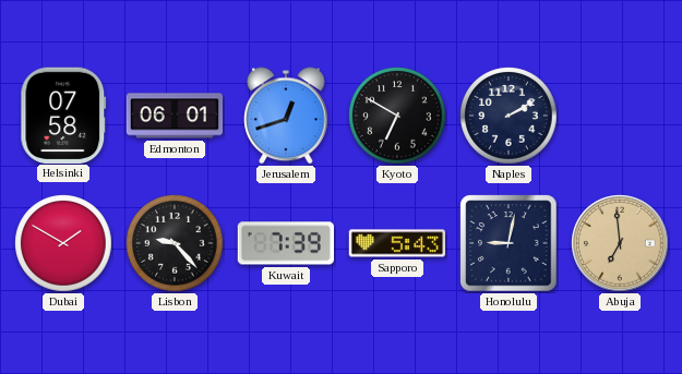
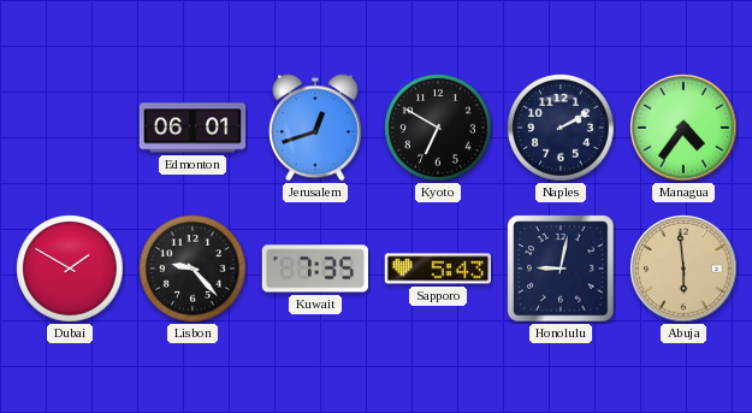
Helsinki: 07:58 -> none (63, 114)
Managua: none -> 4:36 (683, 128)
Kuwait: 7:39 -> 7:35 (314, 269)
Abuja: 6:59 -> 5:59 (683, 269)
